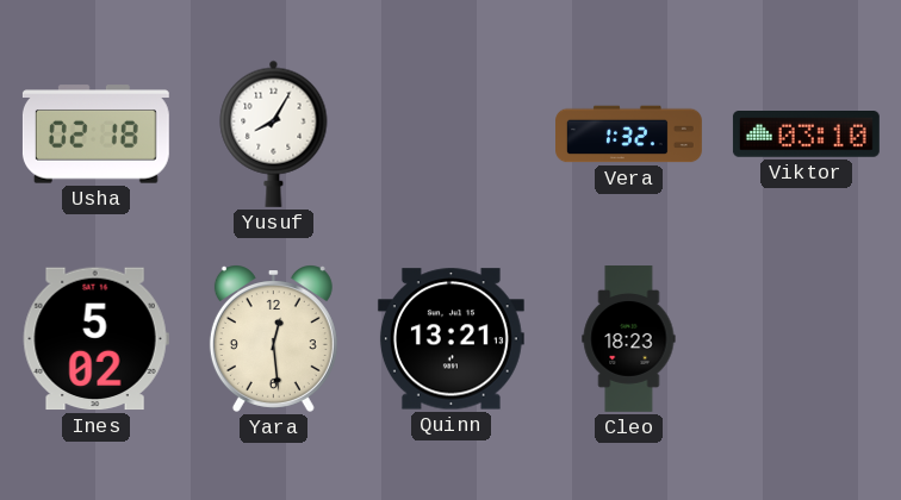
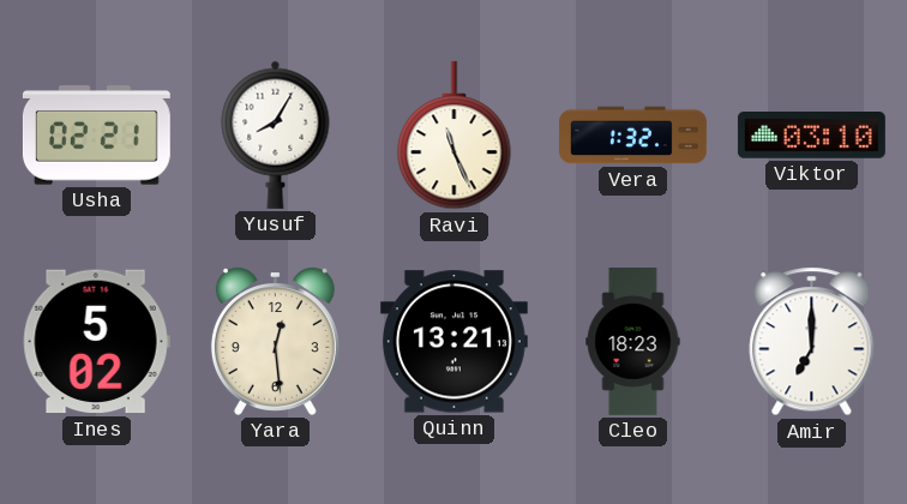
Usha: 02:18 -> 02:21 (96, 136)
Ravi: none -> 11:26 (455, 136)
Amir: none -> 7:00 (812, 342)
